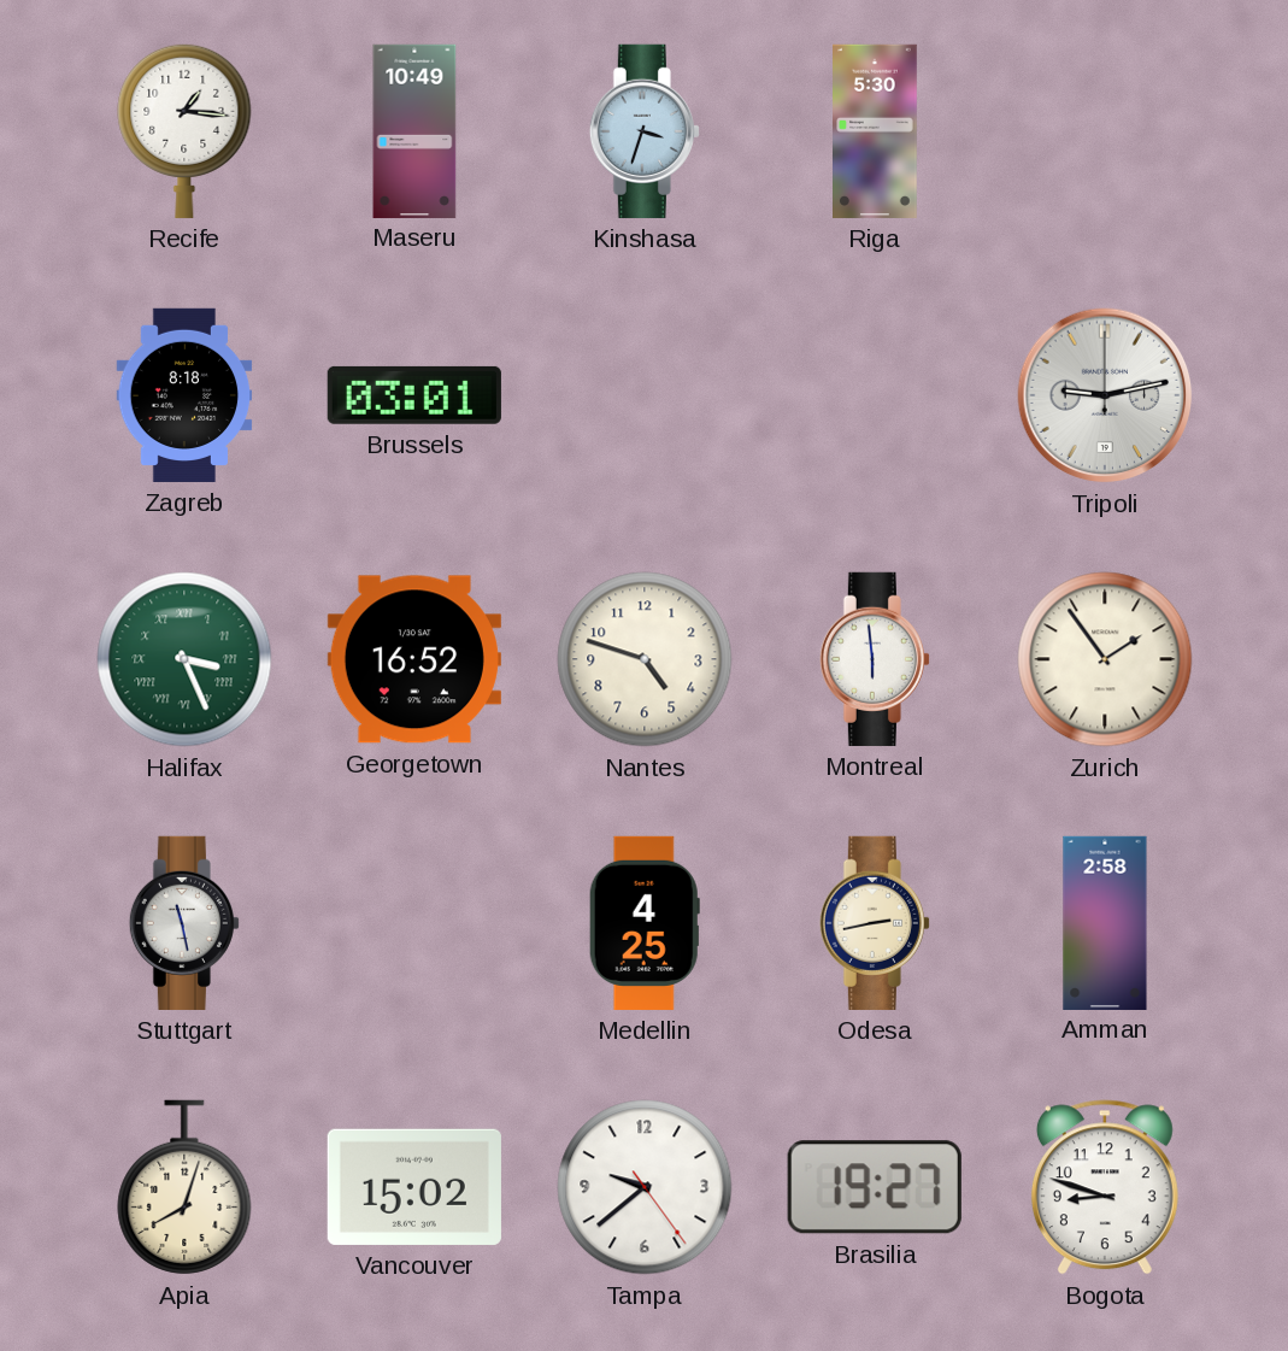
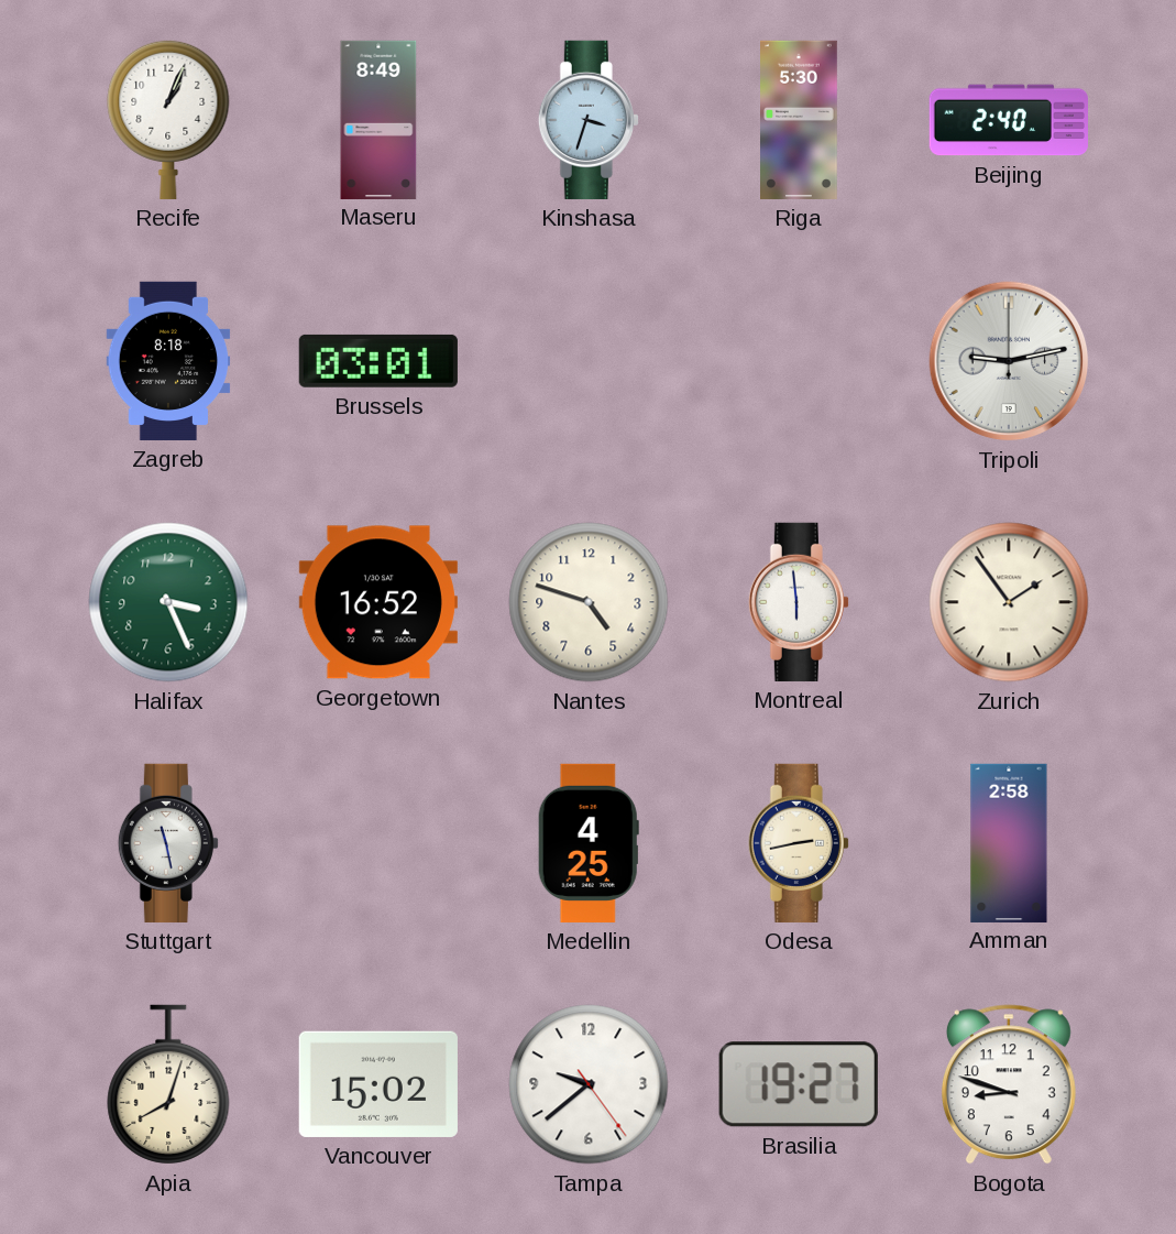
Recife: 1:16 -> 1:04 (168, 119)
Maseru: 10:49 -> 8:49 (378, 119)
Beijing: none -> 2:40 (1009, 120)
Halifax numerals: Roman -> Arabic (168, 602)
